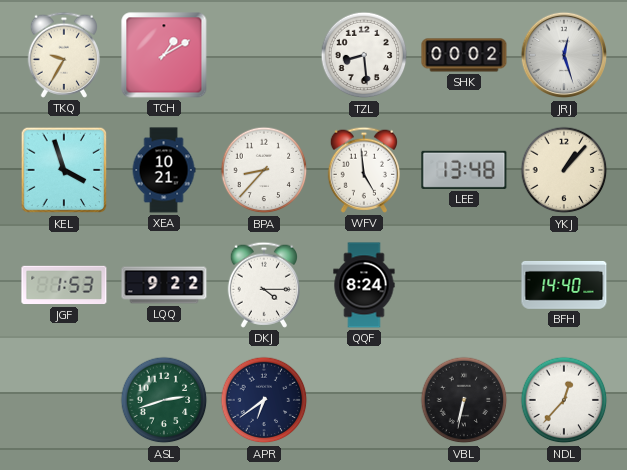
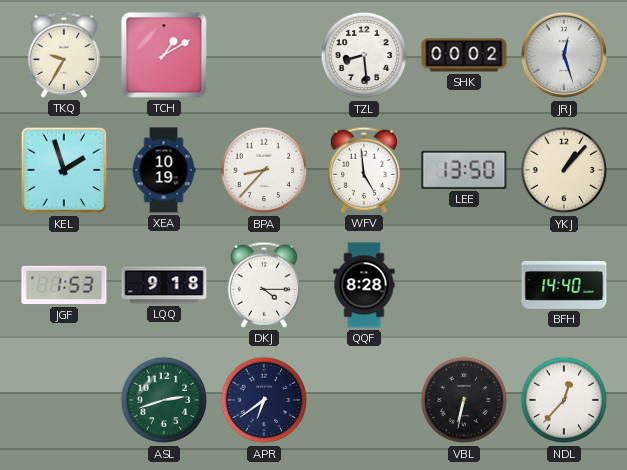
KEL: 3:57 -> 1:57 (64, 170)
XEA: 10:21 -> 10:19 (164, 170)
LEE: 13:48 -> 13:50 (464, 170)
LQQ: 9:22 -> 9:18 (164, 285)
QQF: 8:24 -> 8:28 (364, 285)
